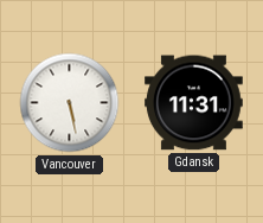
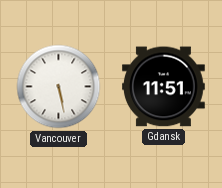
Gdansk: 11:31 -> 11:51 (164, 87)
